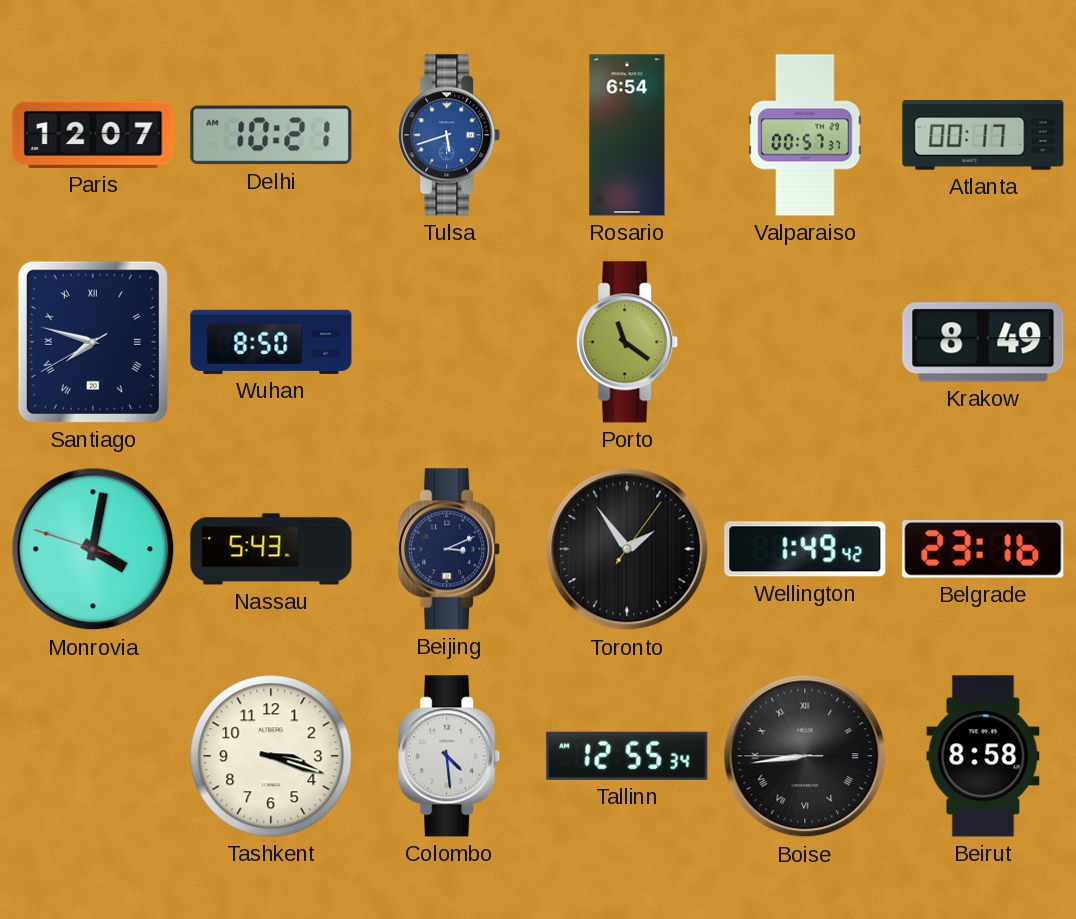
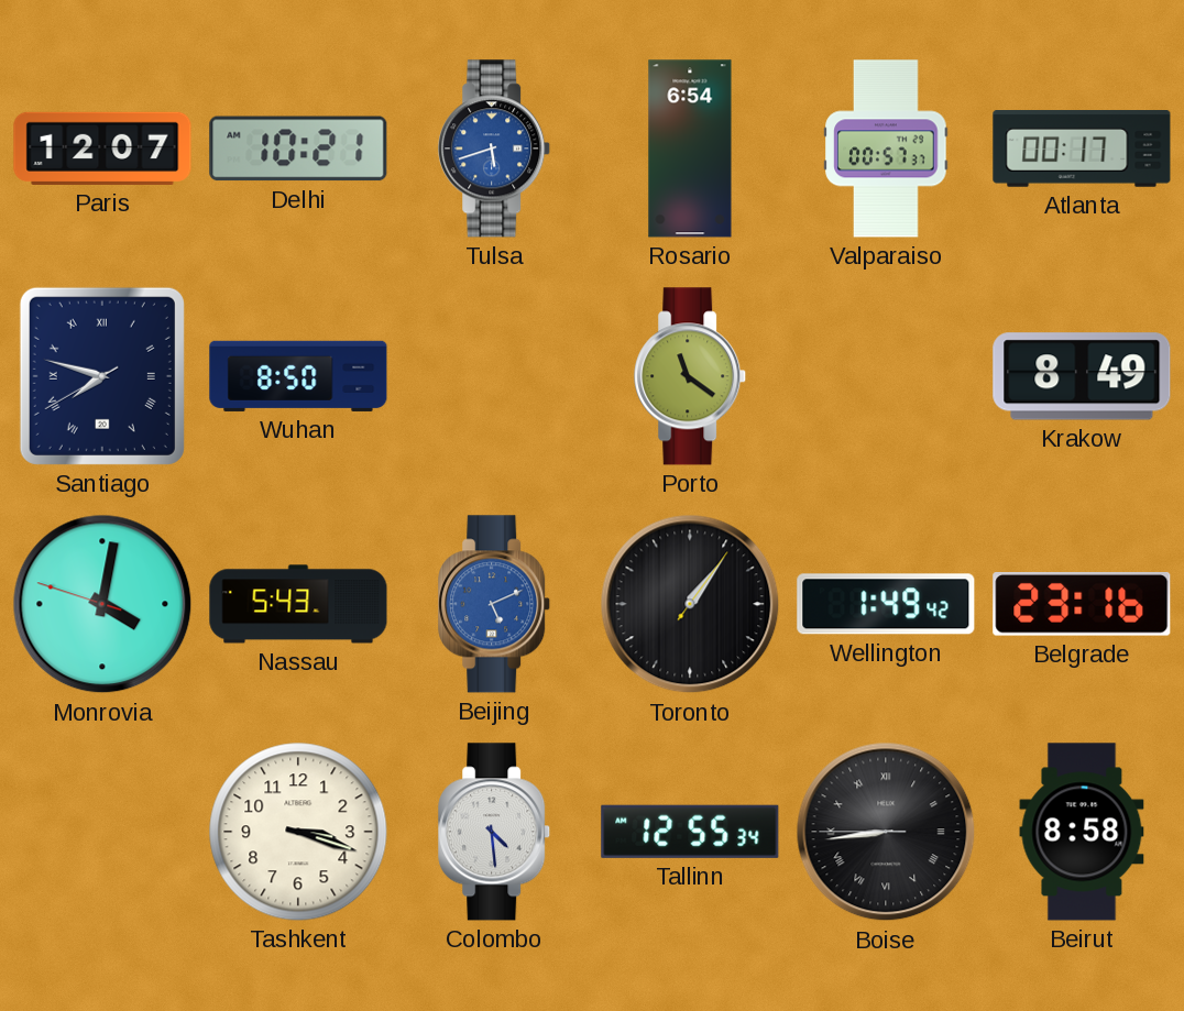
Beijing: 3:11 -> 5:11 (495, 604)
Beijing dial: navy -> blue (495, 604)
Toronto: 1:54 -> 1:06 (690, 604)
